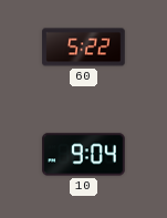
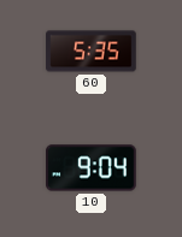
60: 5:22 -> 5:35 (92, 52)
